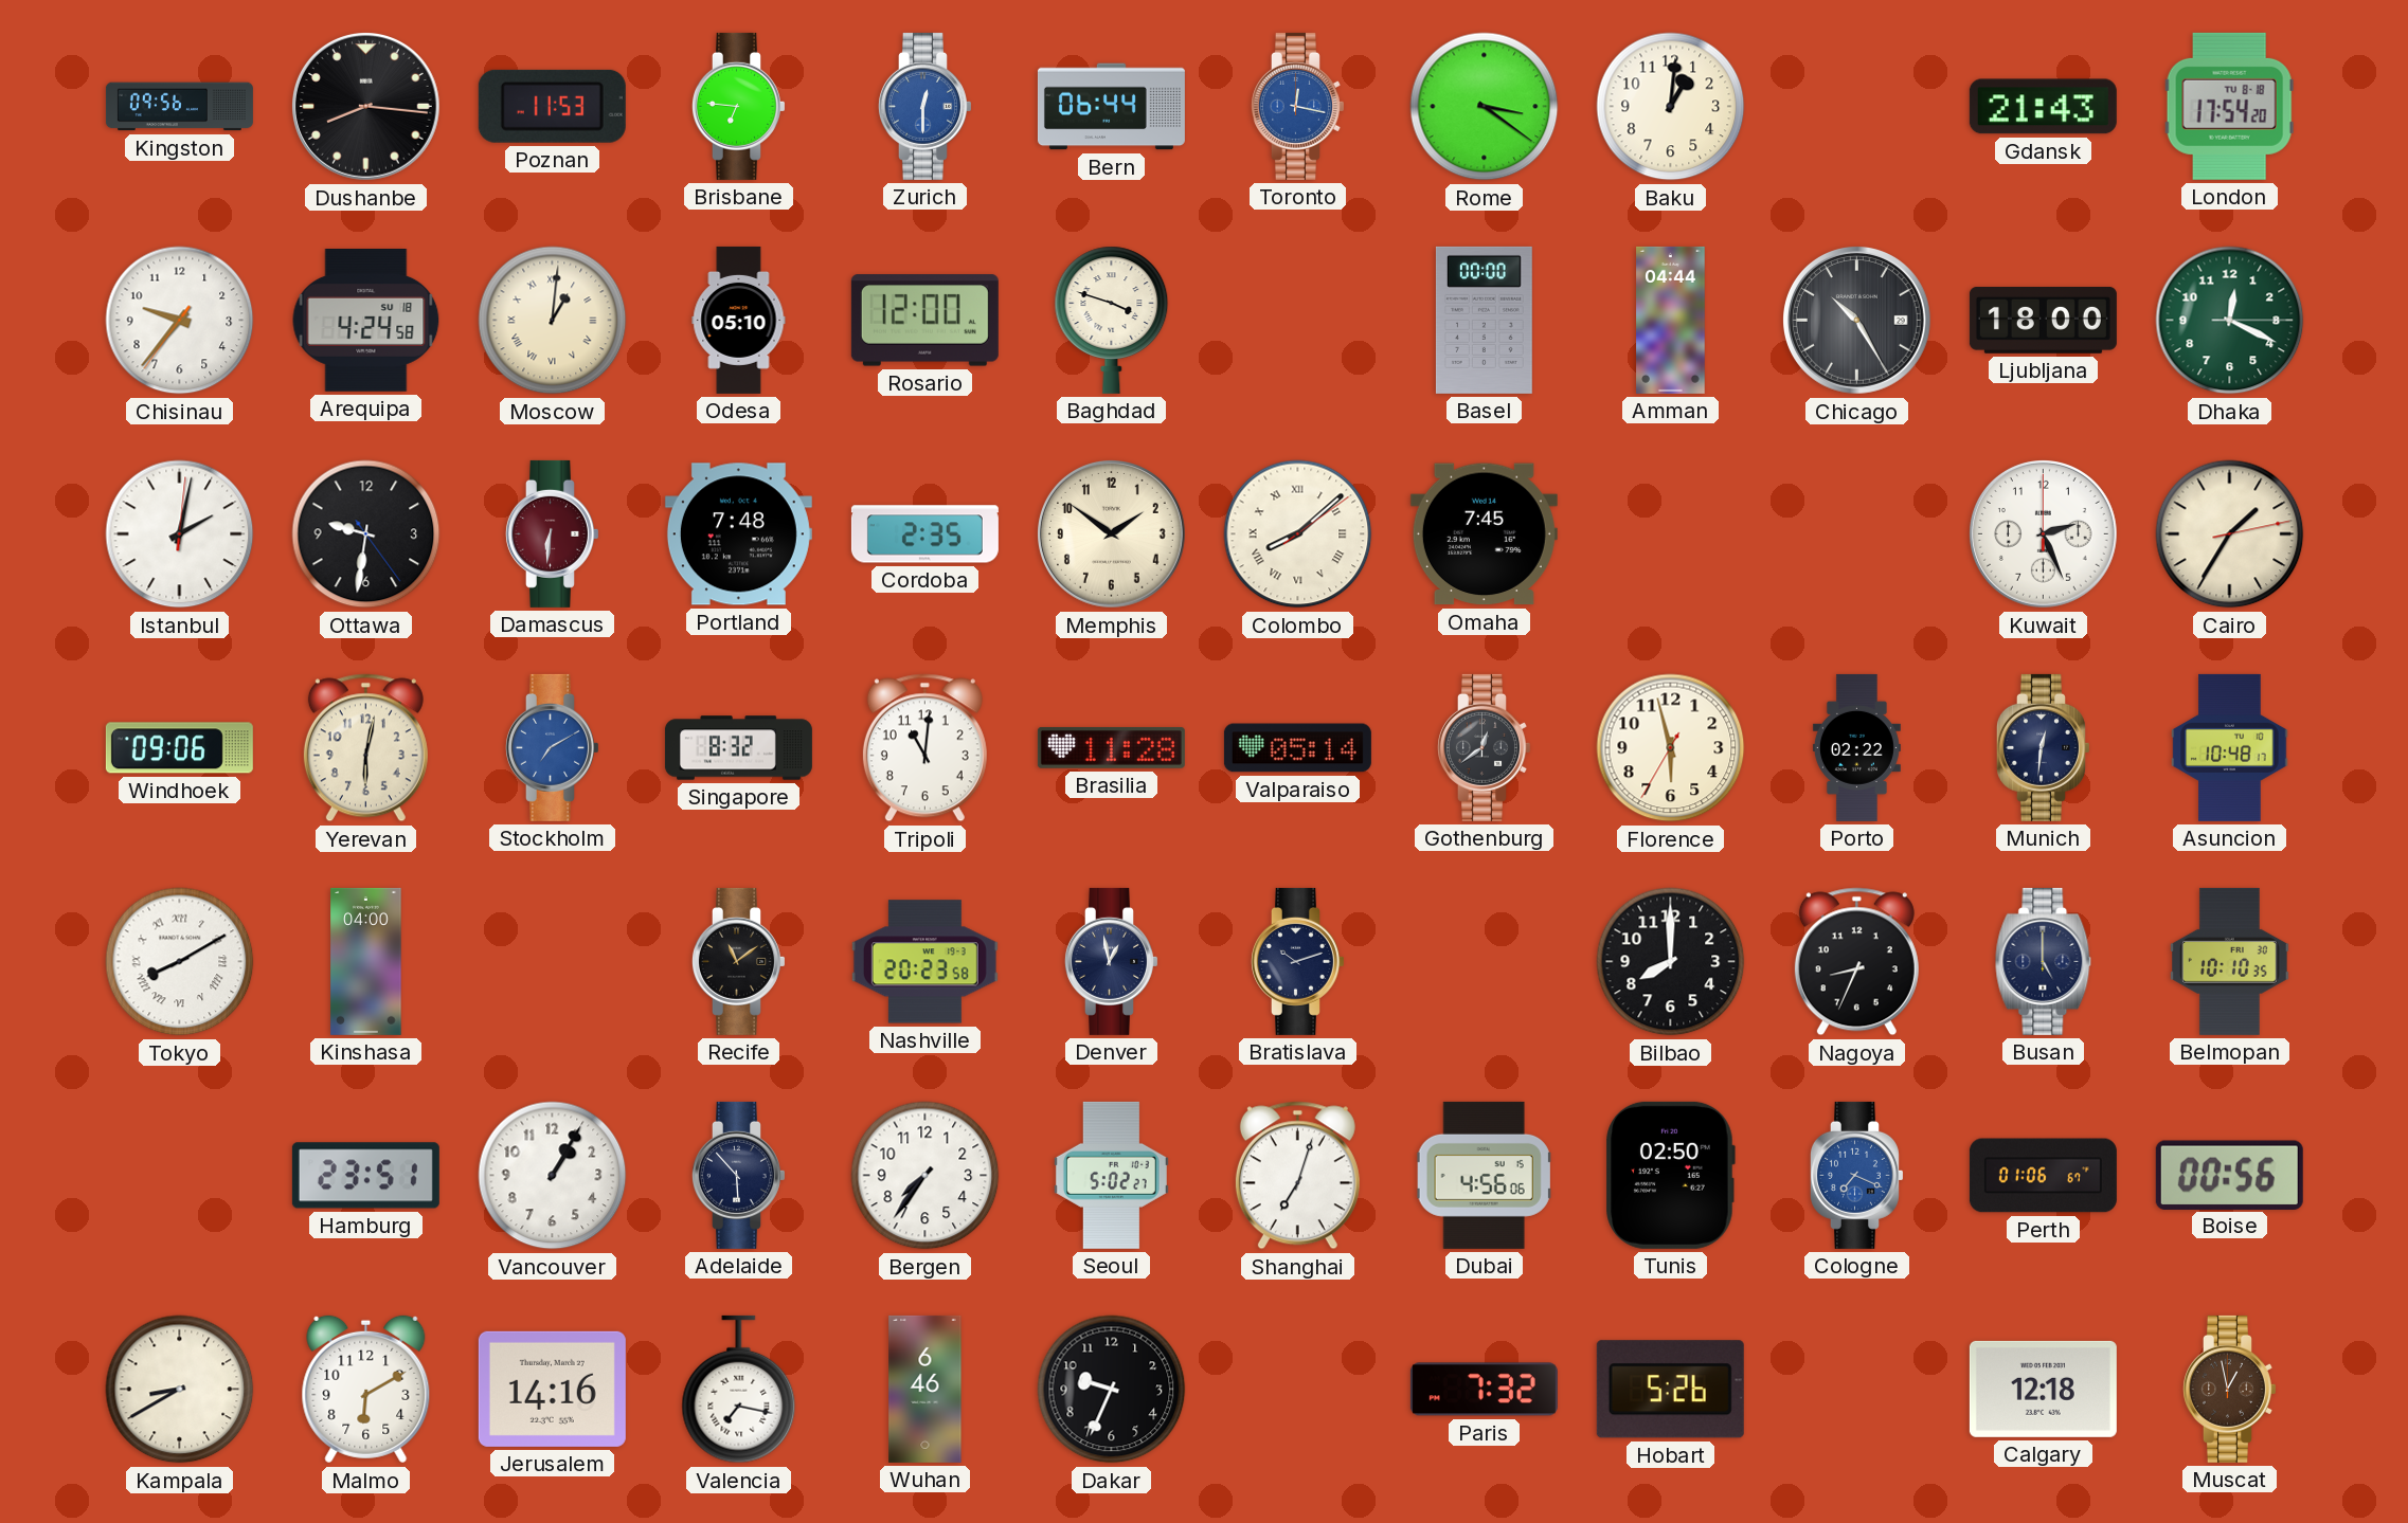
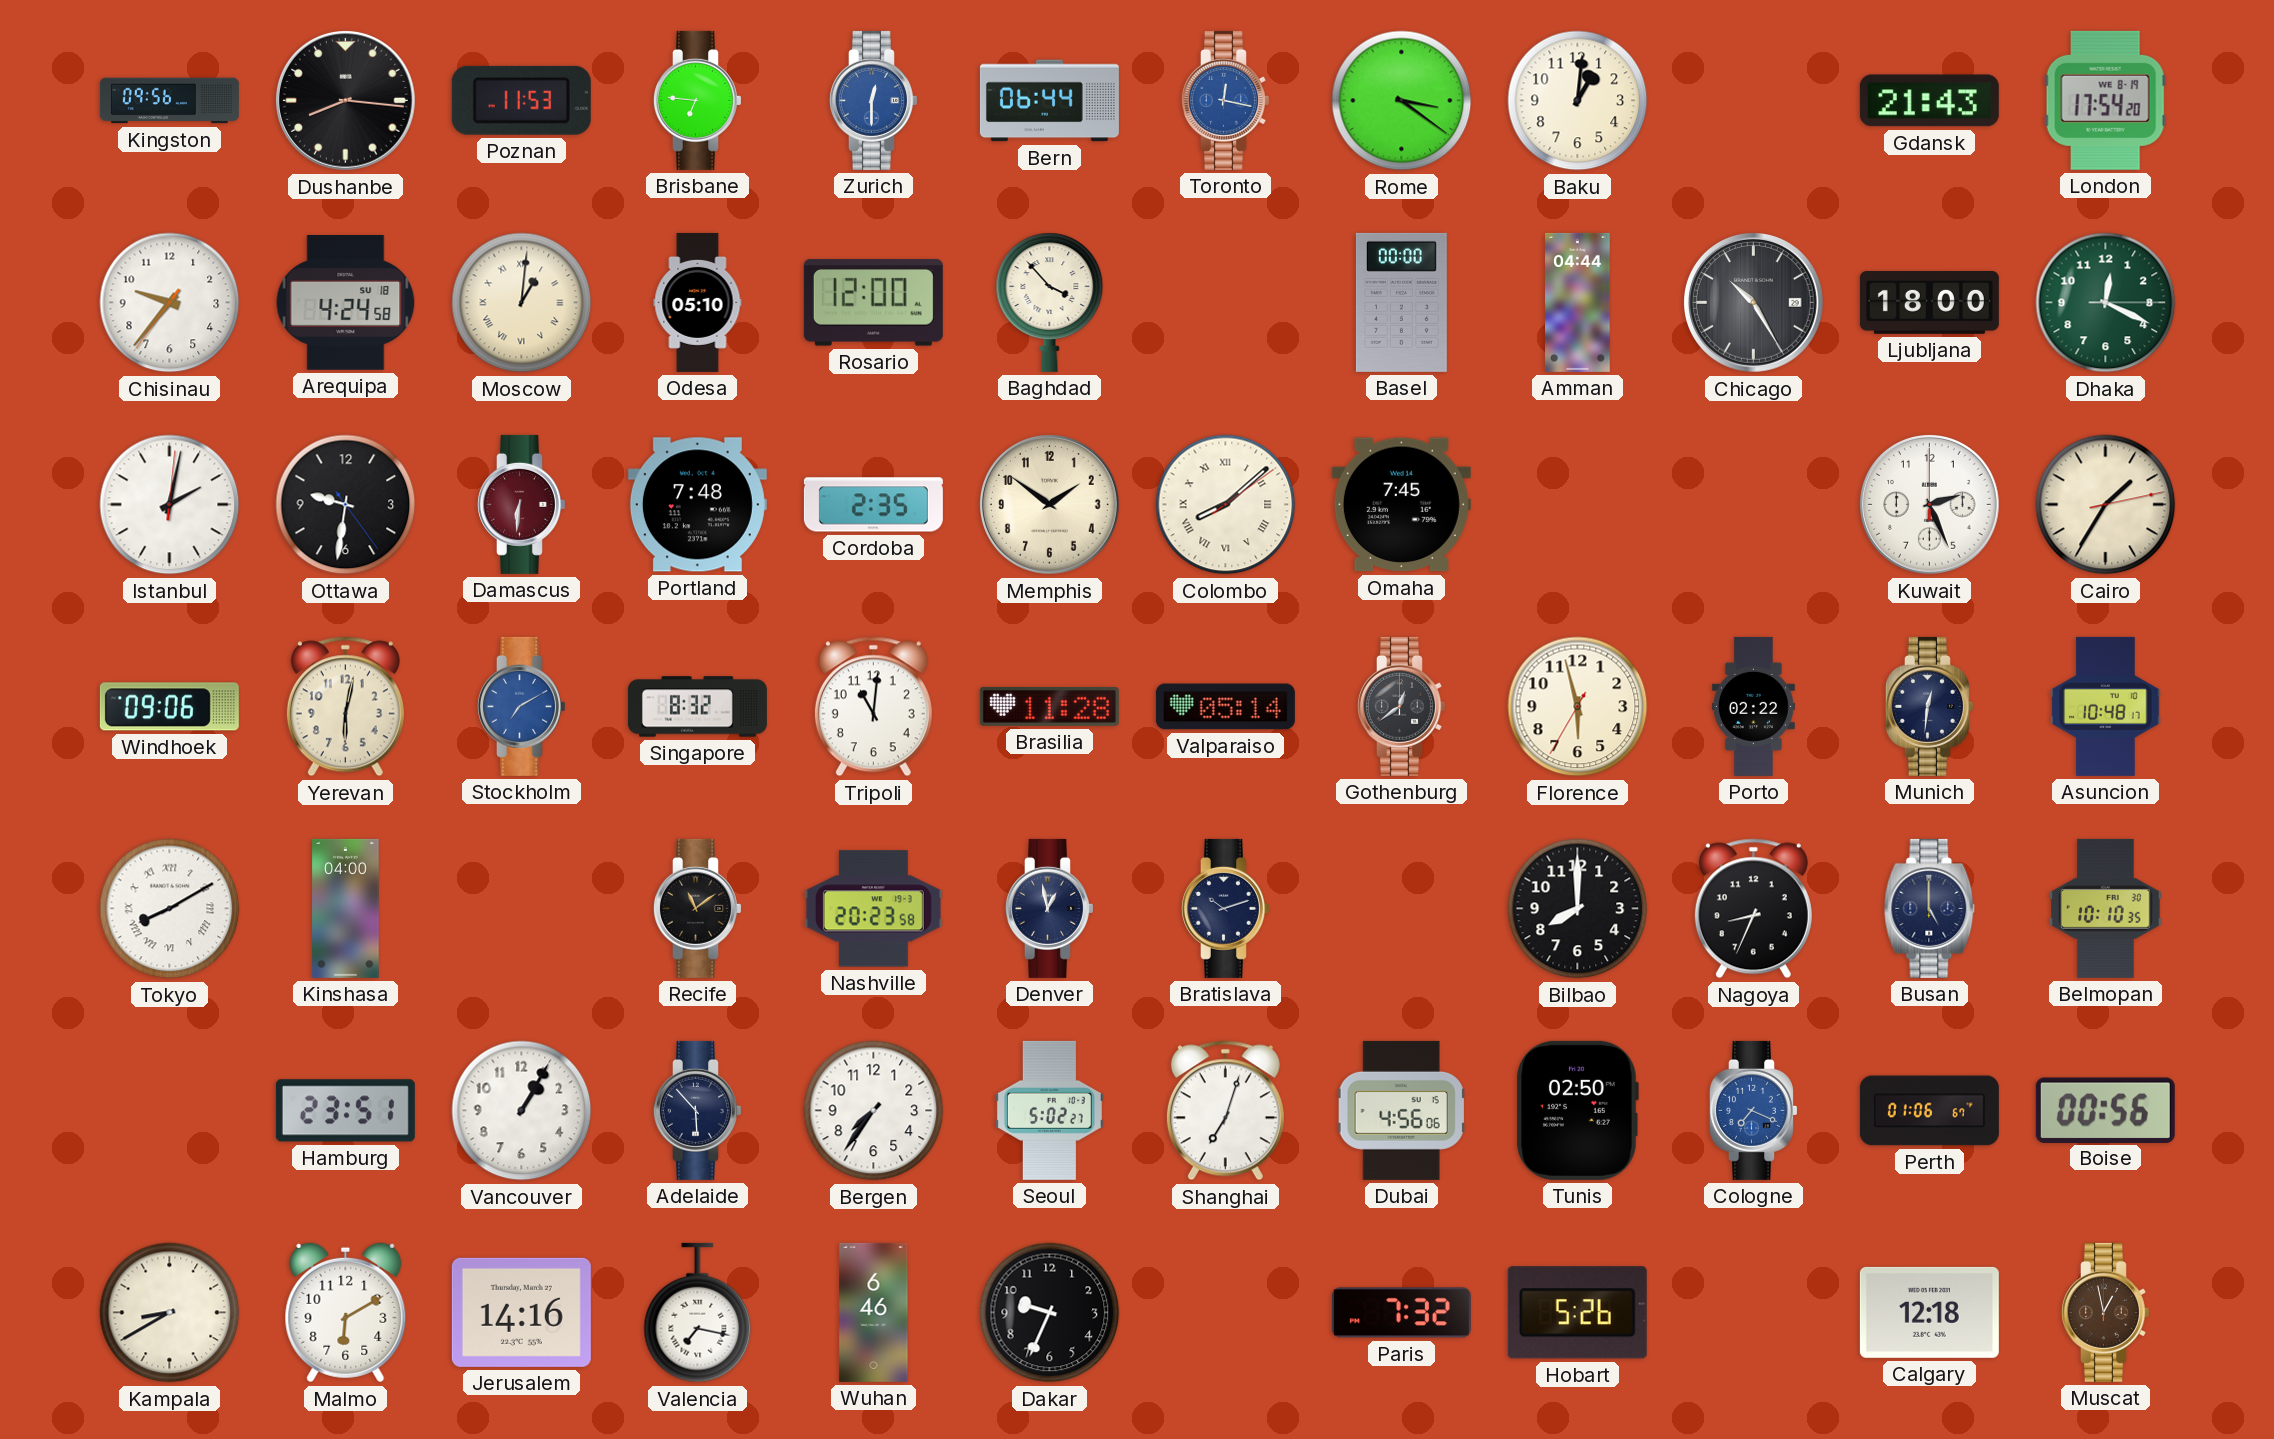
London date: TU 8-18 -> WE 8-19 (2105, 100)
Baghdad: 3:48 -> 3:53 (1050, 302)
